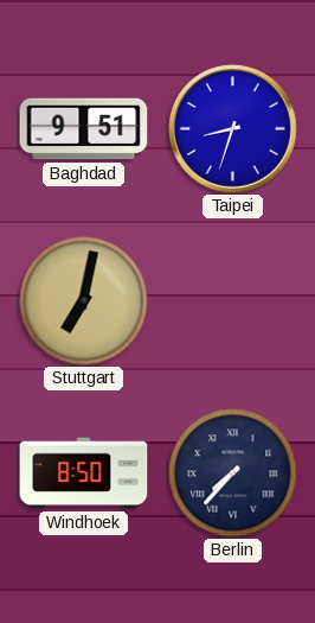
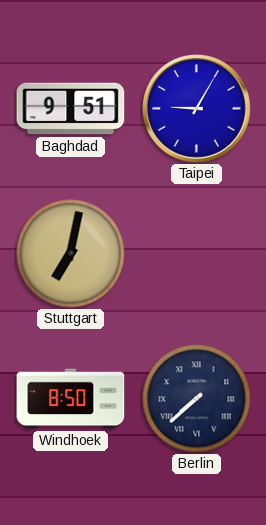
Taipei: 8:33 -> 9:05 (197, 109)
Berlin: 7:37 -> 7:38 (197, 399)
